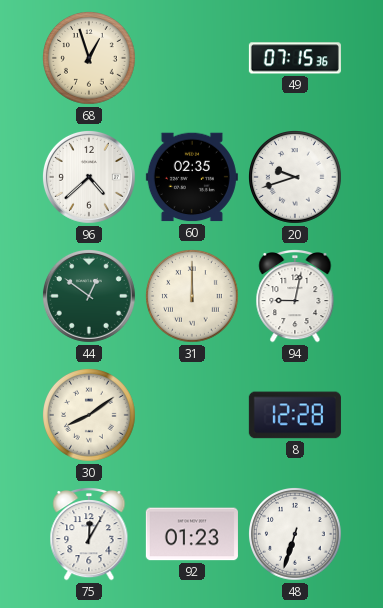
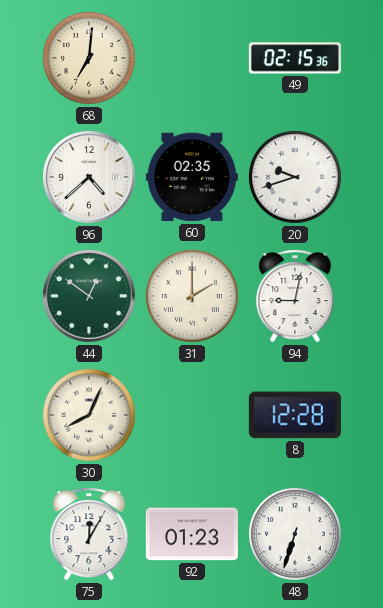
68: 12:57 -> 7:01 (90, 59)
49: 07:15 -> 02:15 (295, 58)
31: 12:00 -> 2:00 (193, 297)
30: 8:09 -> 8:04 (90, 416)
